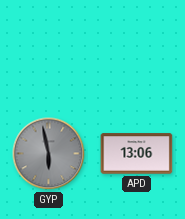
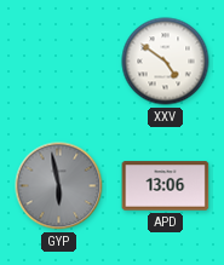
XXV: none -> 4:51 (166, 62)
